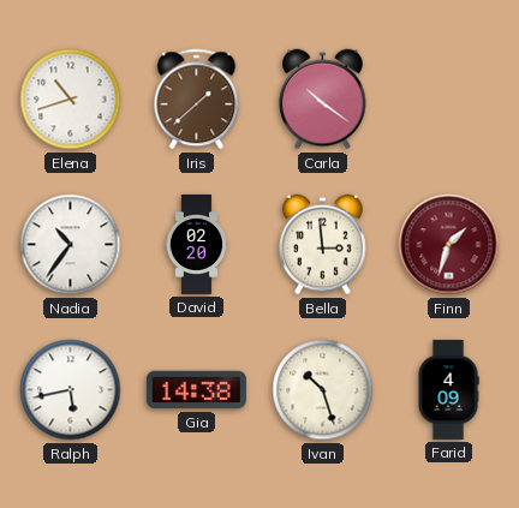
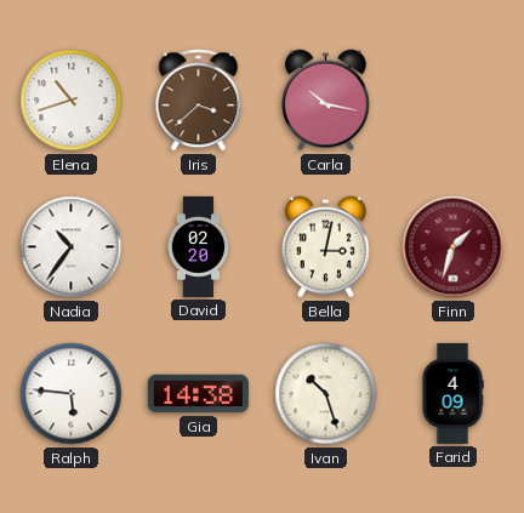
Iris: 1:38 -> 3:38 (199, 101)
Carla: 10:21 -> 10:17 (326, 101)
Bella: 2:59 -> 3:02 (326, 247)
Ralph: 5:43 -> 5:46 (72, 394)
